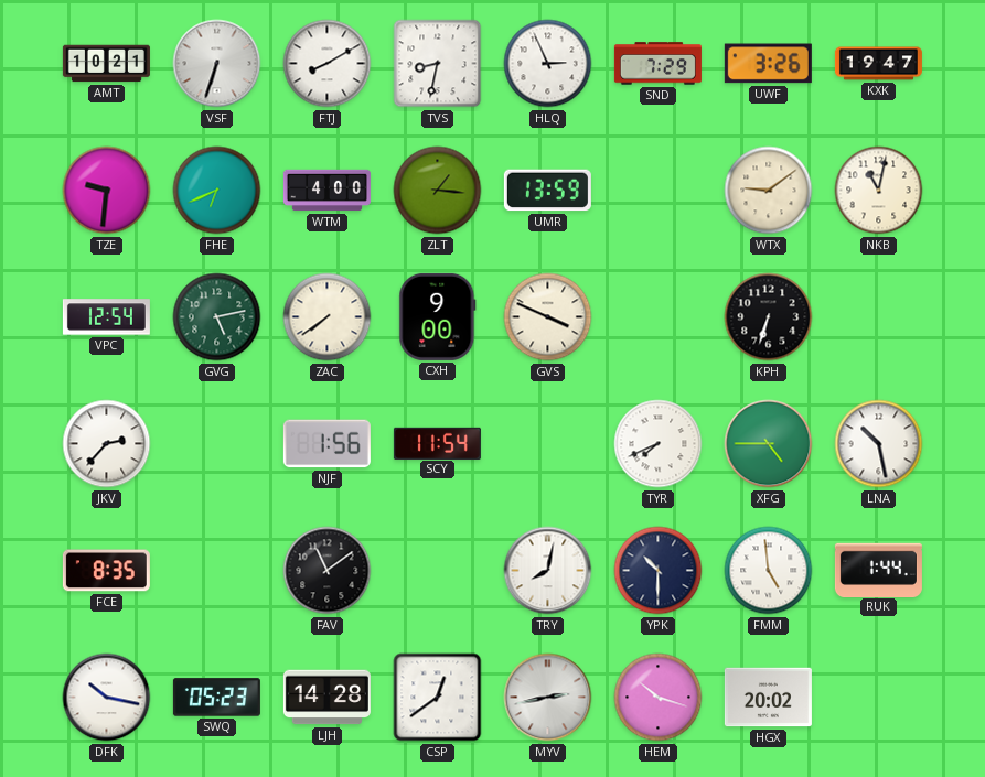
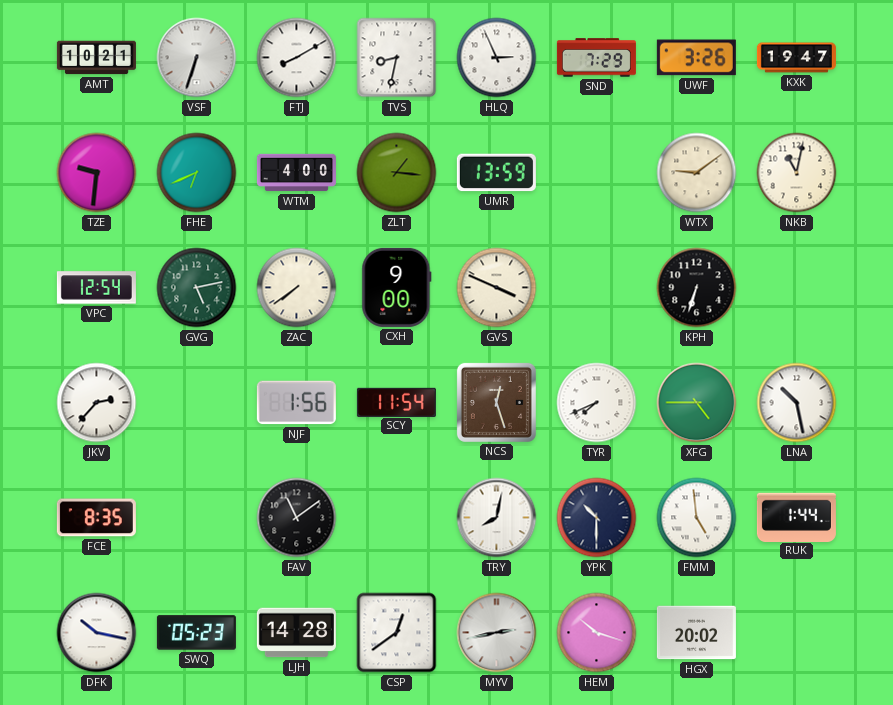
NCS: none -> 12:27 (496, 402)
